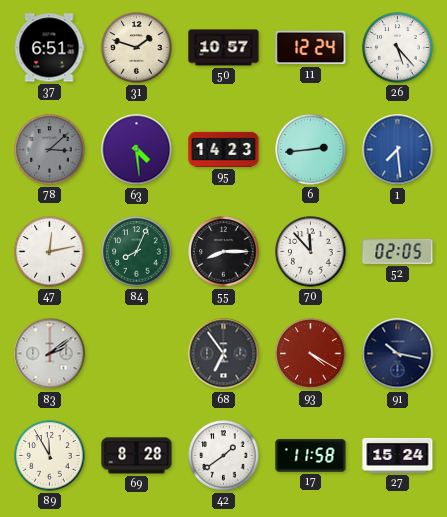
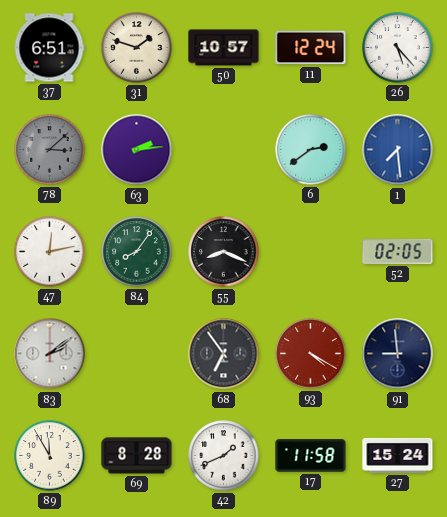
63: 4:29 -> 2:14 (137, 150)
95: 14:23 -> none (224, 149)
6: 2:44 -> 2:39 (311, 150)
84: 8:04 -> 8:06 (137, 252)
55: 8:15 -> 8:19 (224, 252)
70: 11:53 -> none (311, 252)
91: 10:17 -> 8:59 (398, 354)
42: 1:39 -> 1:41 (224, 456)
